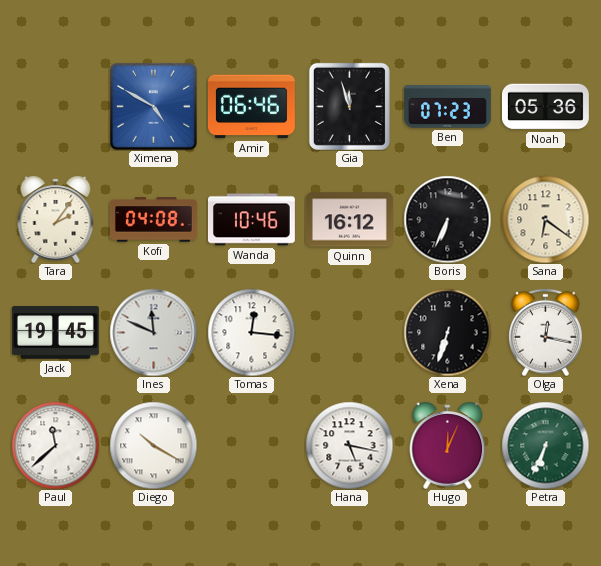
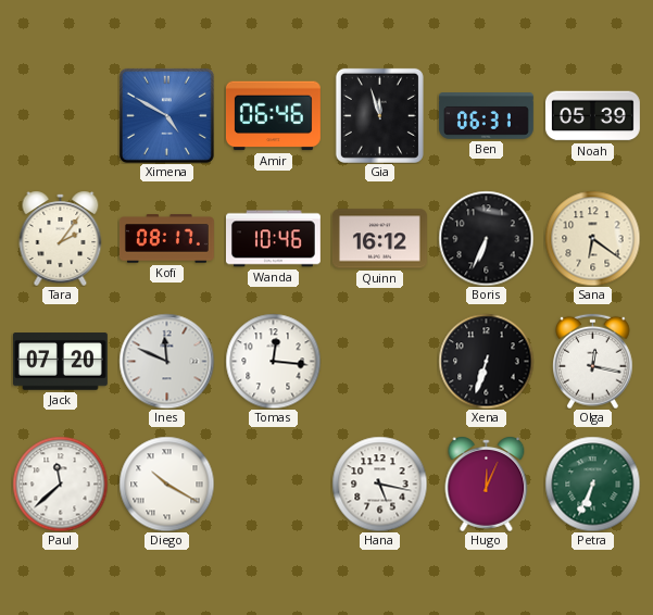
Ben: 07:23 -> 06:31 (486, 116)
Noah: 05:36 -> 05:39 (592, 116)
Kofi: 04:08 -> 08:17 (166, 239)
Jack: 19:45 -> 07:20 (60, 362)
